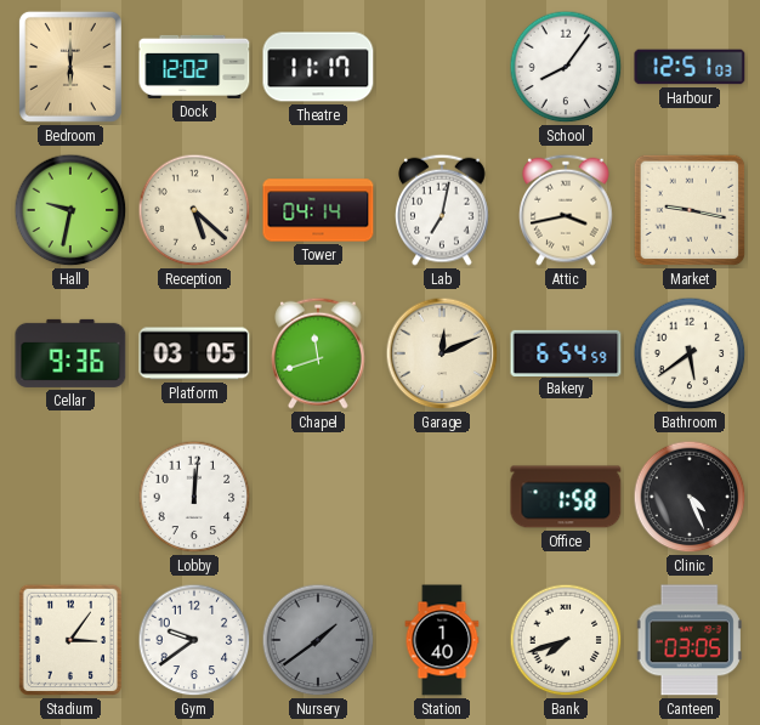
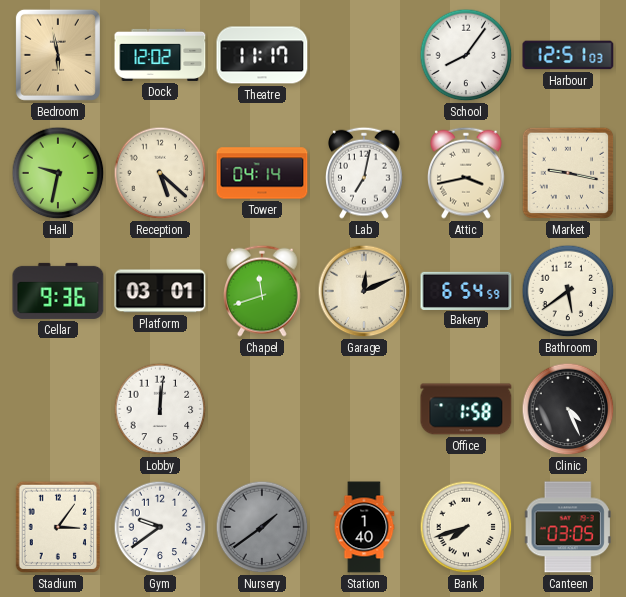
Bedroom: 6:00 -> 5:58 (58, 55)
Platform: 03:05 -> 03:01 (160, 291)
